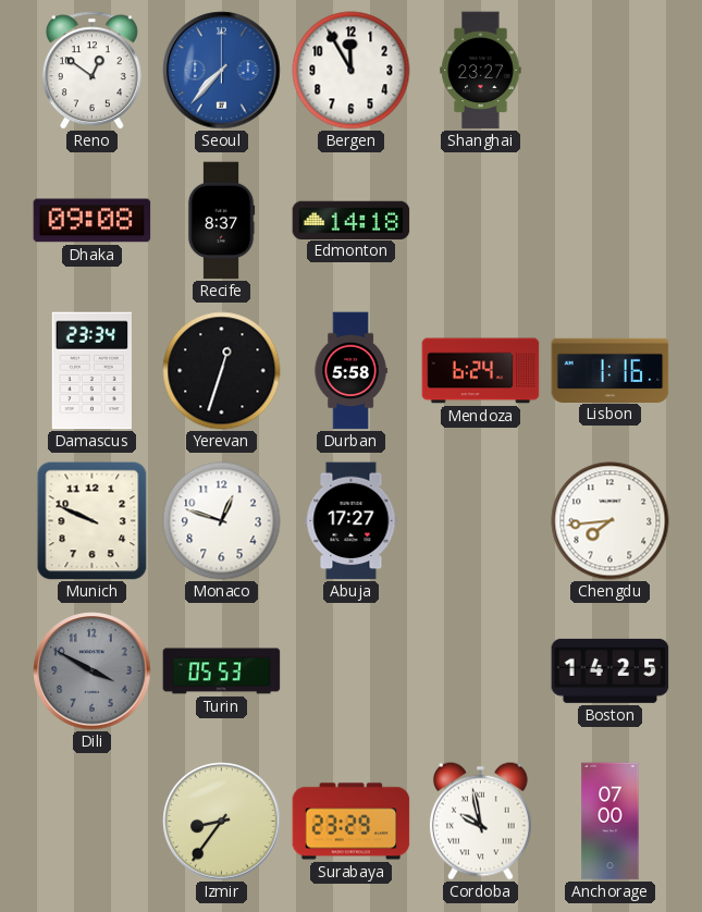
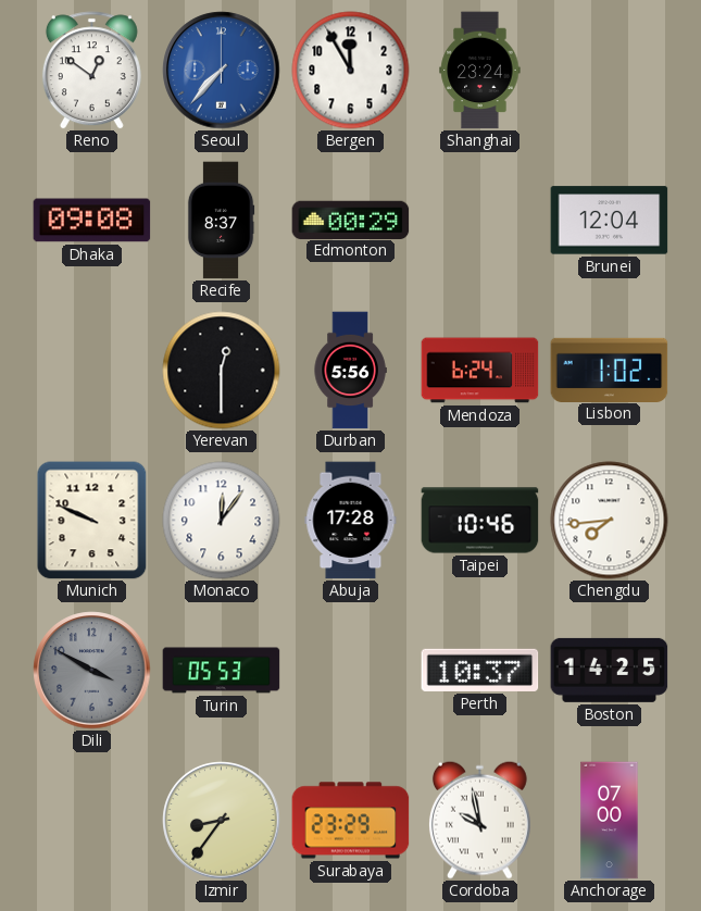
Shanghai: 23:27 -> 23:24 (480, 71)
Edmonton: 14:18 -> 00:29 (351, 220)
Brunei: none -> 12:04 (610, 221)
Damascus: 23:34 -> none (91, 371)
Yerevan: 12:33 -> 12:30 (222, 371)
Durban: 5:58 -> 5:56 (350, 371)
Lisbon: 1:16 -> 1:02 (610, 370)
Monaco: 12:48 -> 12:06 (222, 521)
Abuja: 17:27 -> 17:28 (351, 521)
Taipei: none -> 10:46 (480, 521)
Perth: none -> 10:37 (480, 670)
